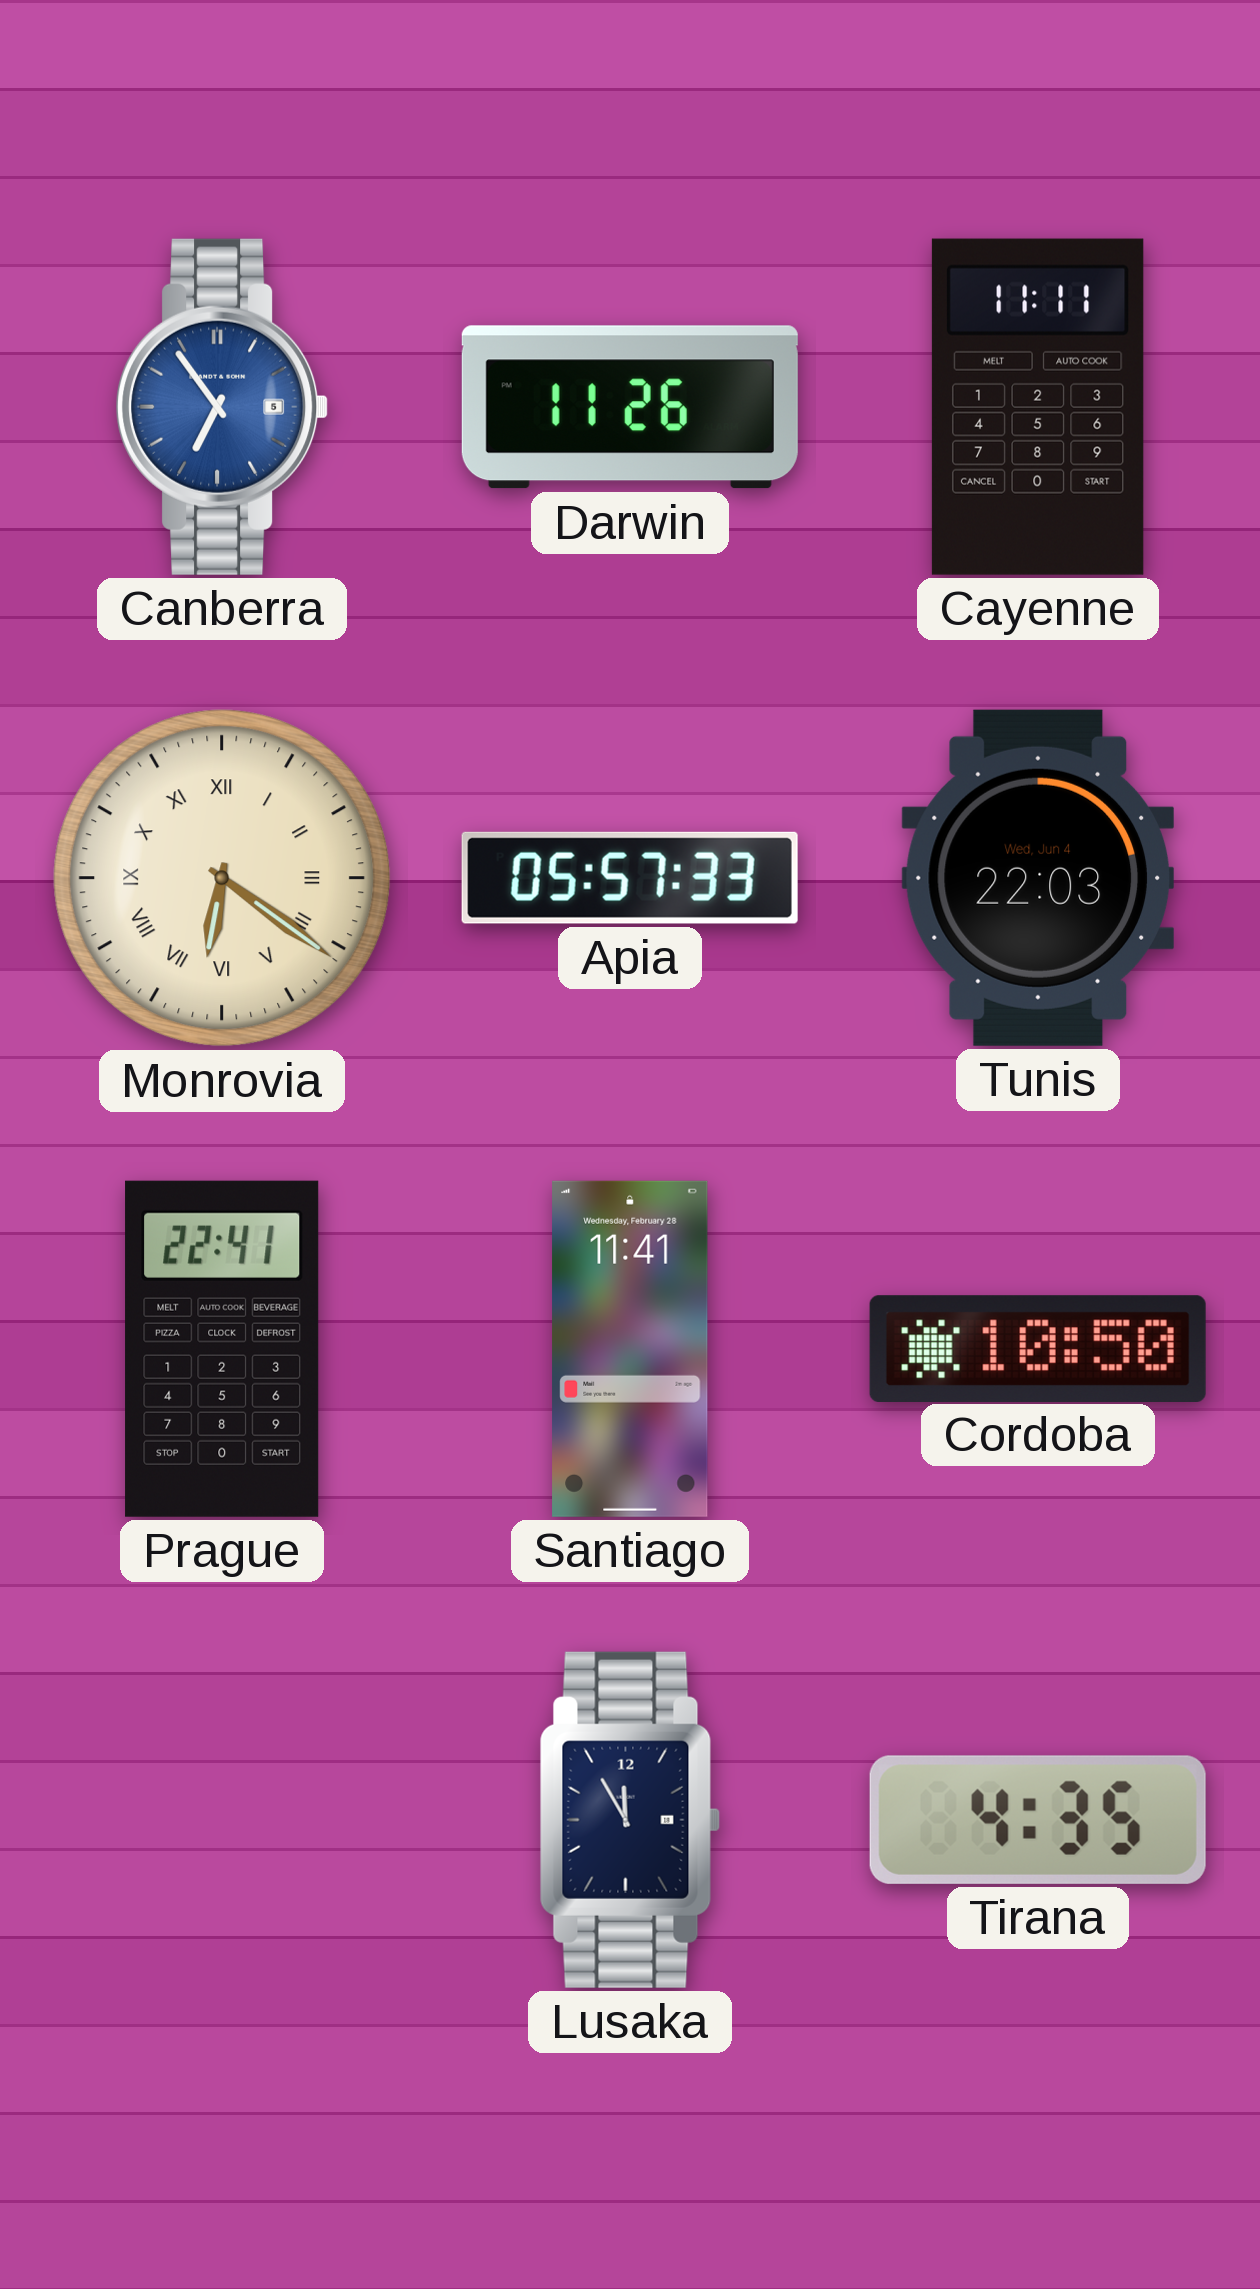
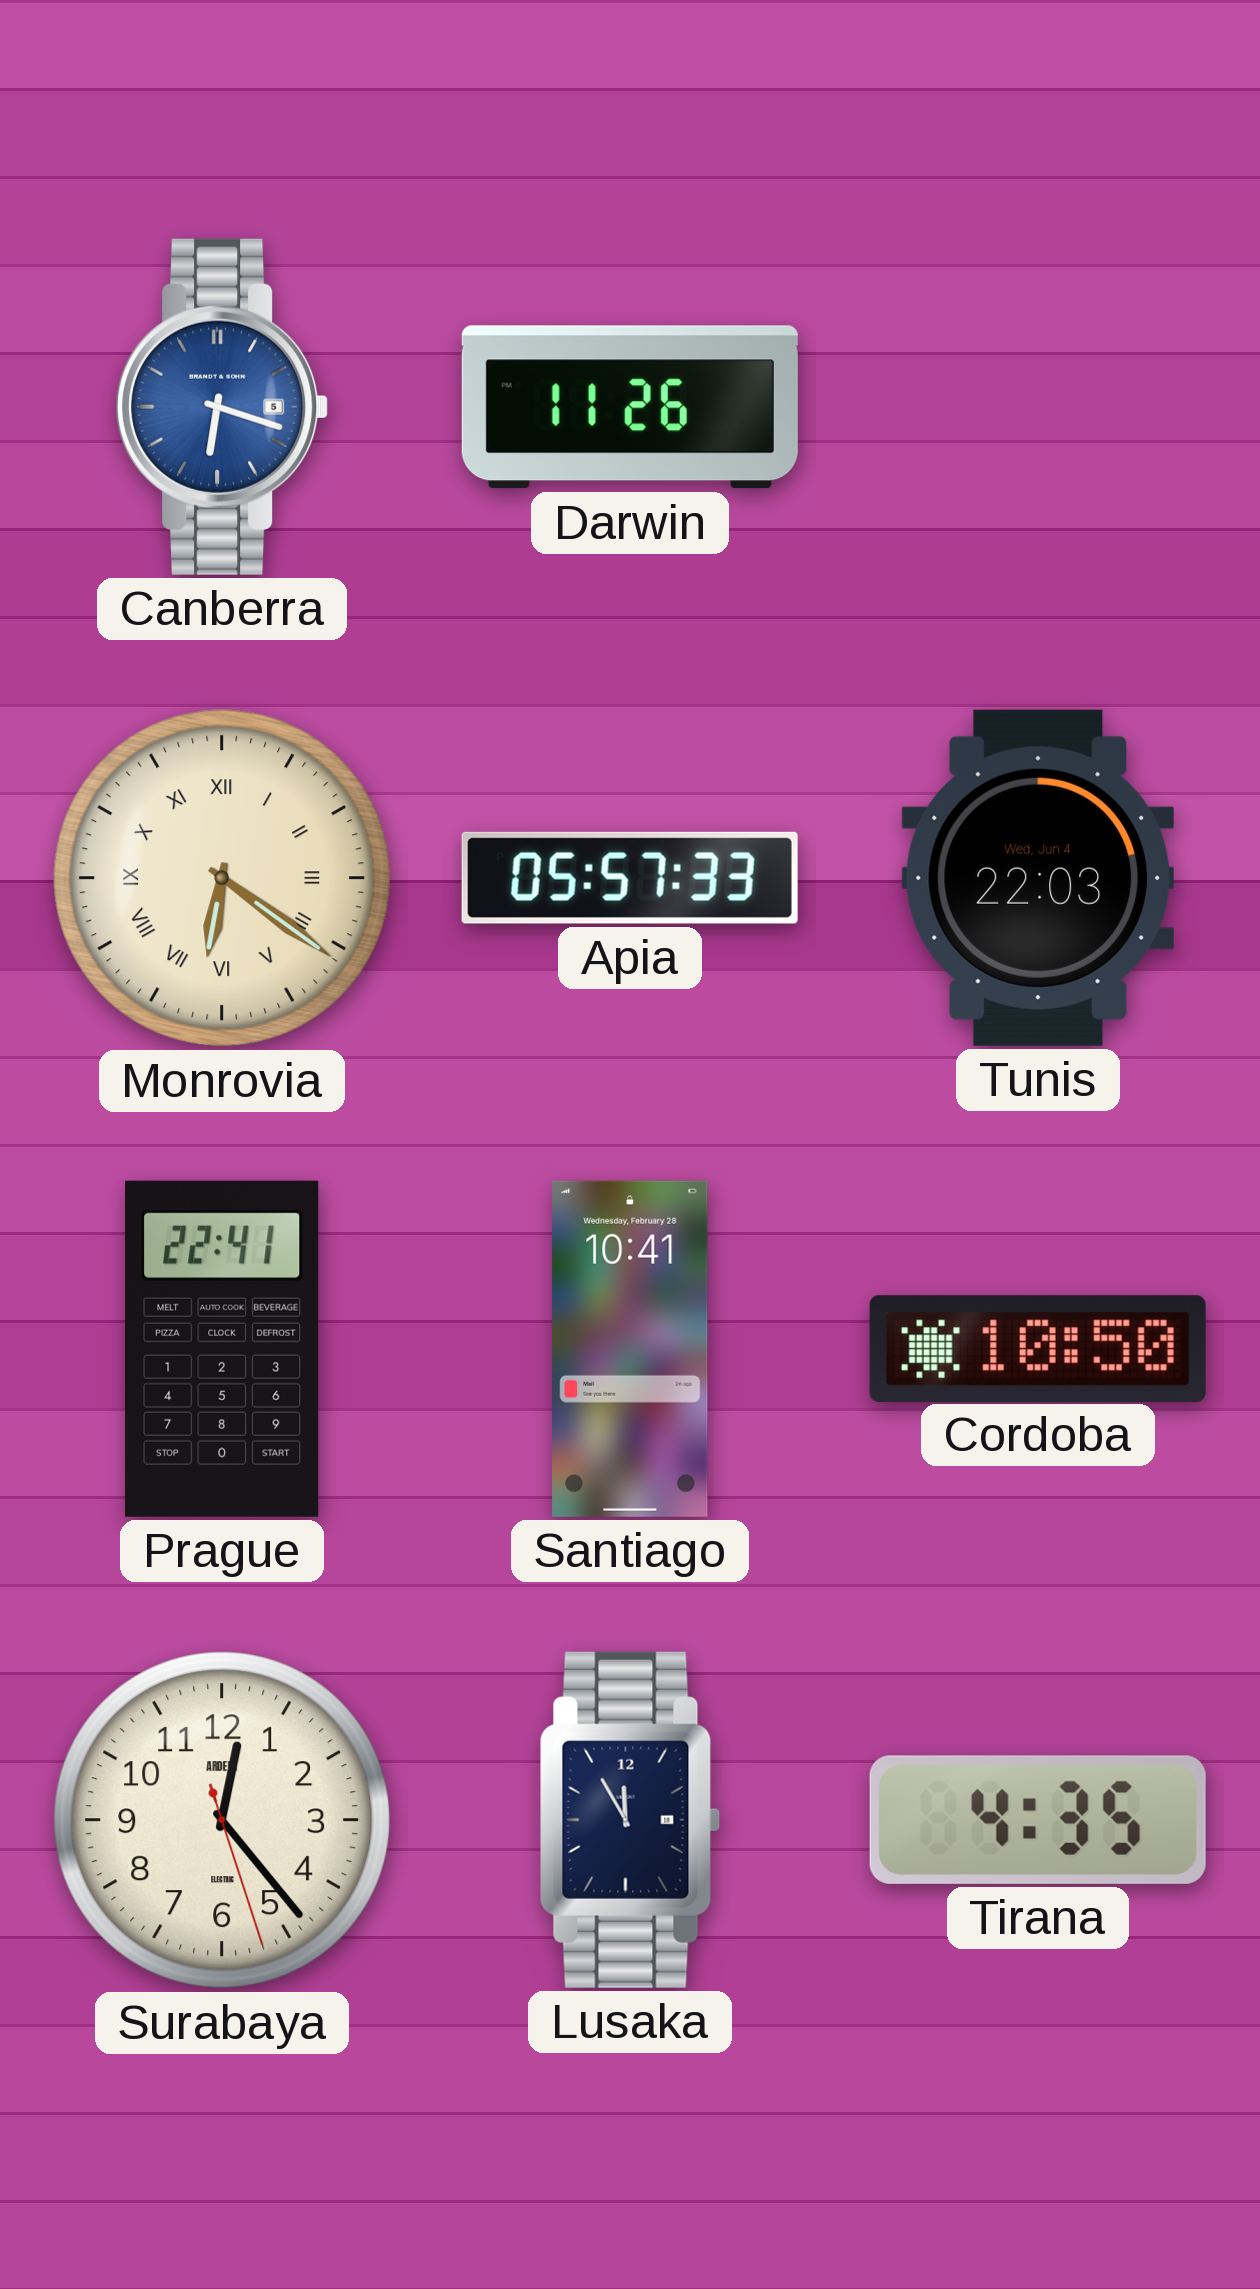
Canberra: 6:54 -> 6:18 (222, 407)
Cayenne: 11:11 -> none (1038, 407)
Santiago: 11:41 -> 10:41 (630, 1349)
Surabaya: none -> 12:23 (222, 1820)
